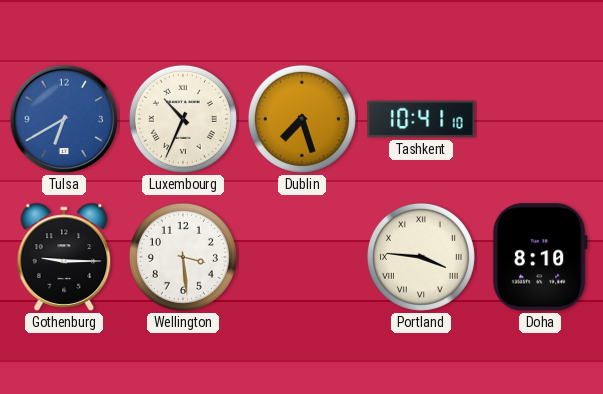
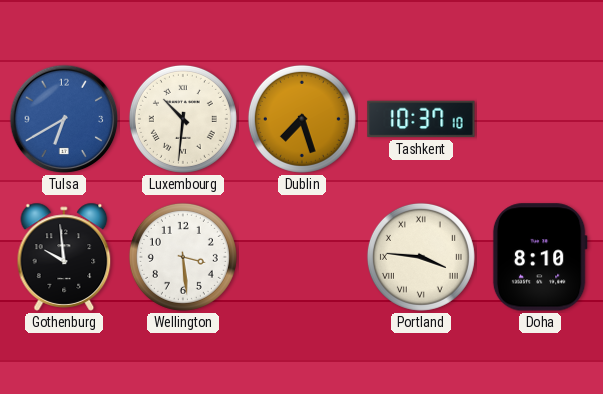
Luxembourg: 10:34 -> 10:31 (183, 119)
Tashkent: 10:41 -> 10:37 (421, 119)
Gothenburg: 9:15 -> 9:59 (64, 257)
